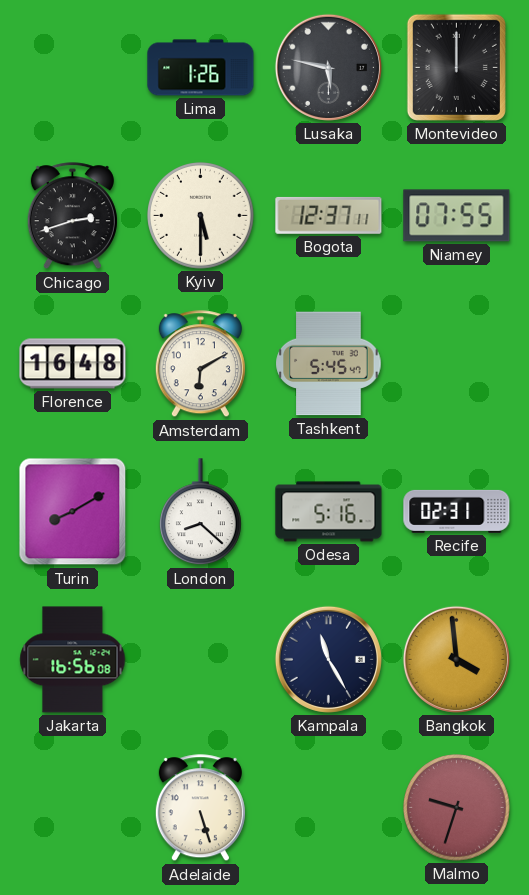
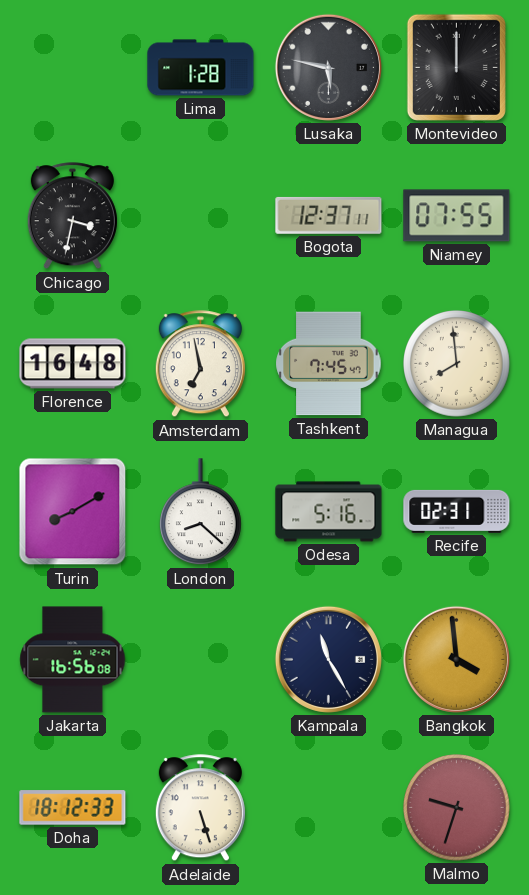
Lima: 1:26 -> 1:28 (201, 68)
Chicago: 2:42 -> 3:32 (72, 216)
Kyiv: 5:30 -> none (201, 216)
Amsterdam: 6:10 -> 6:58 (200, 364)
Tashkent: 5:45 -> 7:45 (329, 364)
Managua: none -> 7:59 (457, 364)
Doha: none -> 18:12 (73, 808)
